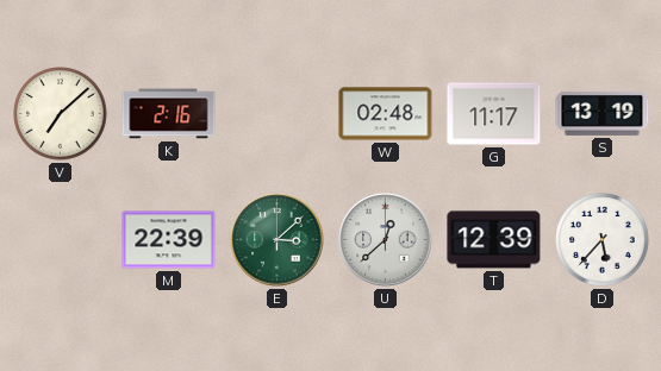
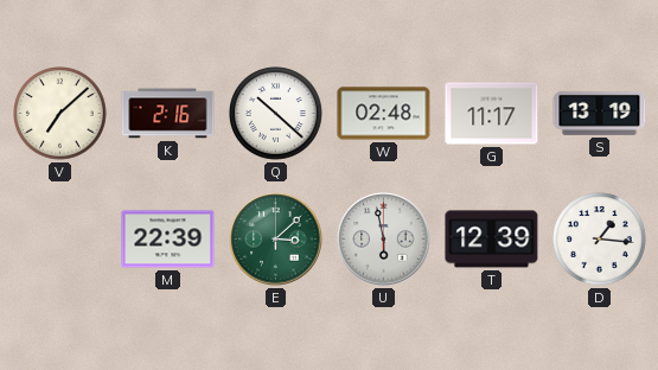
Q: none -> 10:22 (276, 114)
U: 12:38 -> 5:58 (384, 240)
D: 5:37 -> 1:16 (600, 240)
